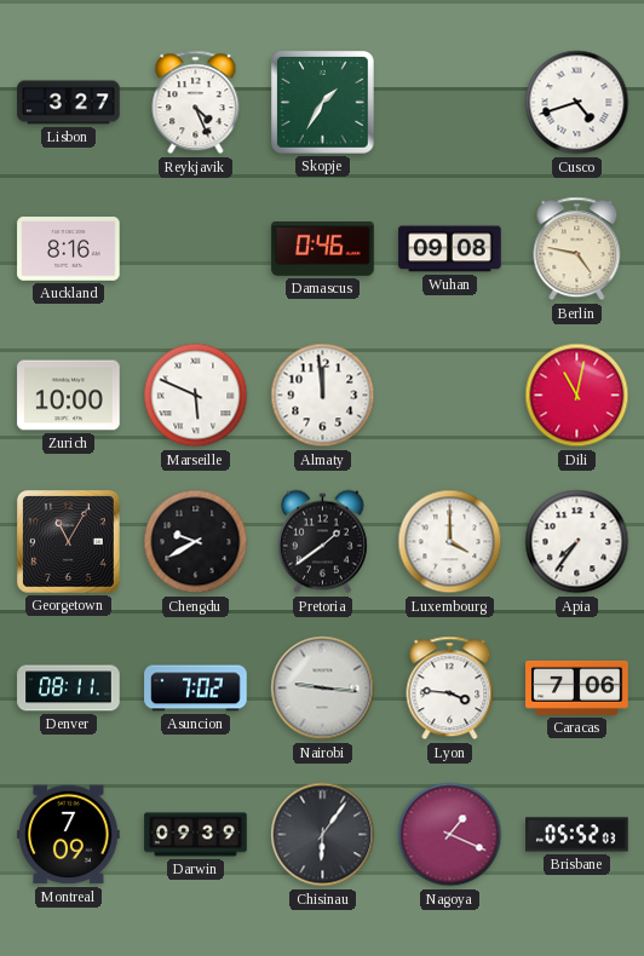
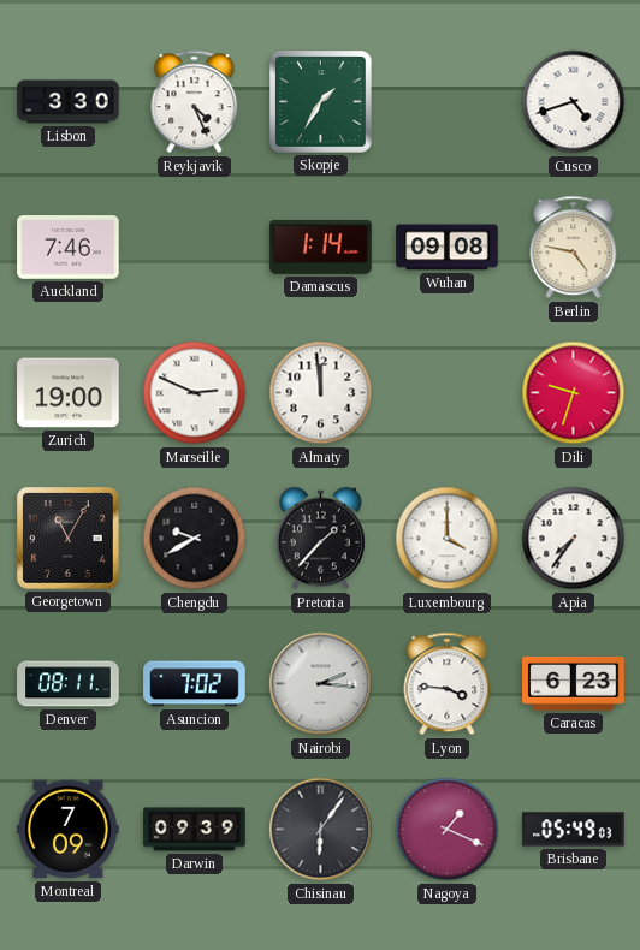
Lisbon: 3:27 -> 3:30 (69, 102)
Auckland: 8:16 -> 7:46 (69, 248)
Damascus: 0:46 -> 1:14 (321, 248)
Zurich: 10:00 -> 19:00 (69, 393)
Marseille: 5:49 -> 2:49 (195, 393)
Dili: 11:02 -> 9:33 (574, 393)
Pretoria: 1:39 -> 1:37 (320, 539)
Nairobi: 9:16 -> 2:16 (321, 684)
Caracas: 7:06 -> 6:23 (574, 683)
Brisbane: 05:52 -> 05:49 (574, 830)
